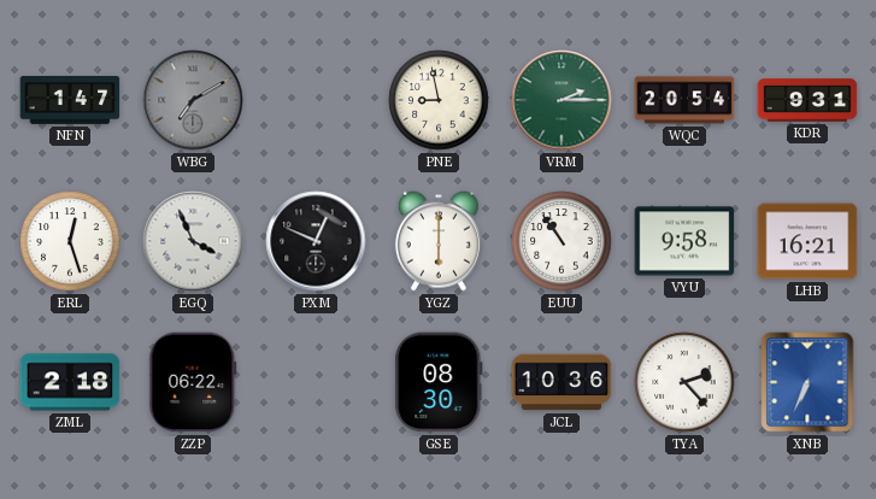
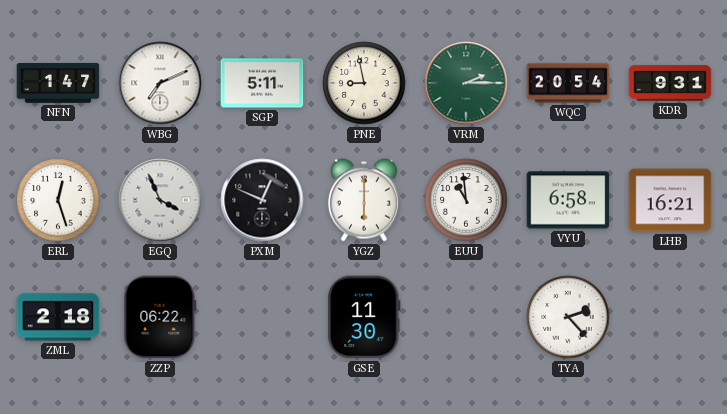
WBG: 7:10 -> 7:11 (160, 83)
WBG dial: grey -> white (160, 83)
SGP: none -> 5:11 (262, 83)
EUU: 10:54 -> 10:59 (466, 200)
VYU: 9:58 -> 6:58 (568, 200)
GSE: 08:30 -> 11:30 (364, 317)
JCL: 10:36 -> none (562, 382)
XNB: 6:34 -> none (807, 382)
